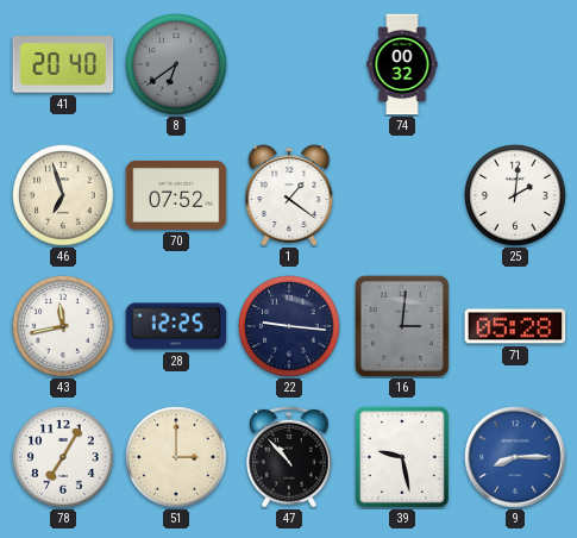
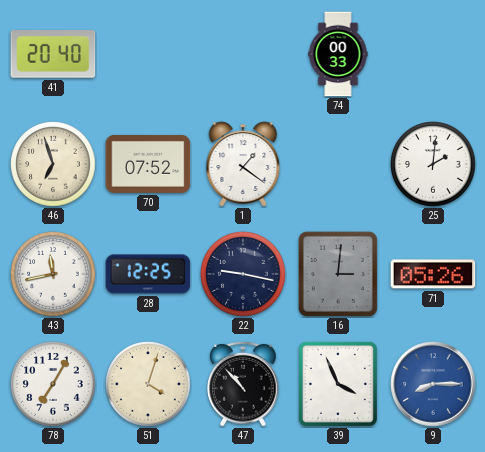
8: 6:39 -> none (176, 64)
74: 00:32 -> 00:33 (338, 54)
22: 9:16 -> 9:17 (243, 274)
71: 05:28 -> 05:26 (433, 274)
51: 3:00 -> 4:03 (148, 384)
39: 9:28 -> 3:56 (338, 384)
